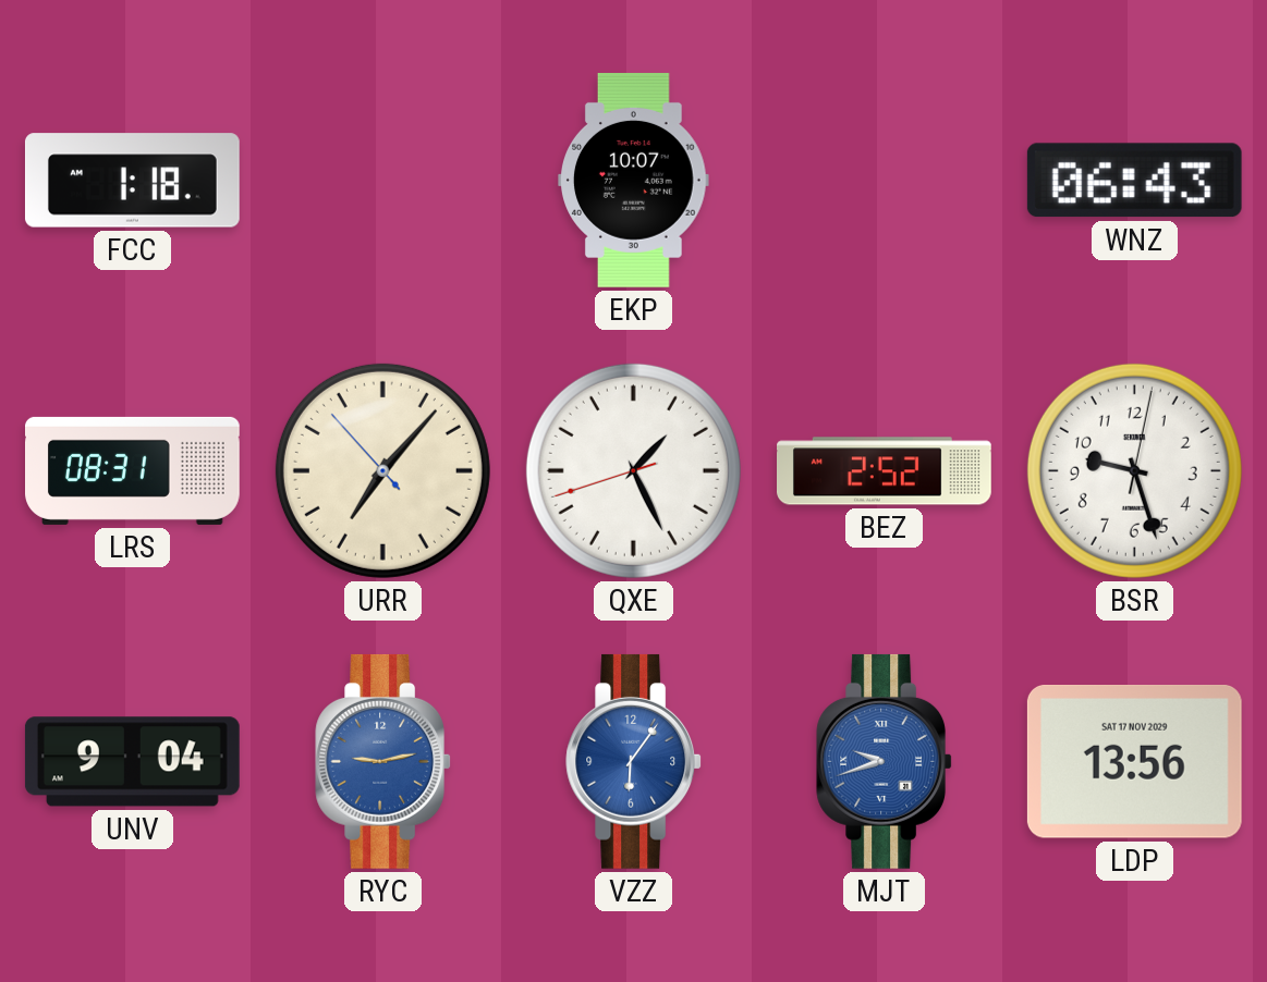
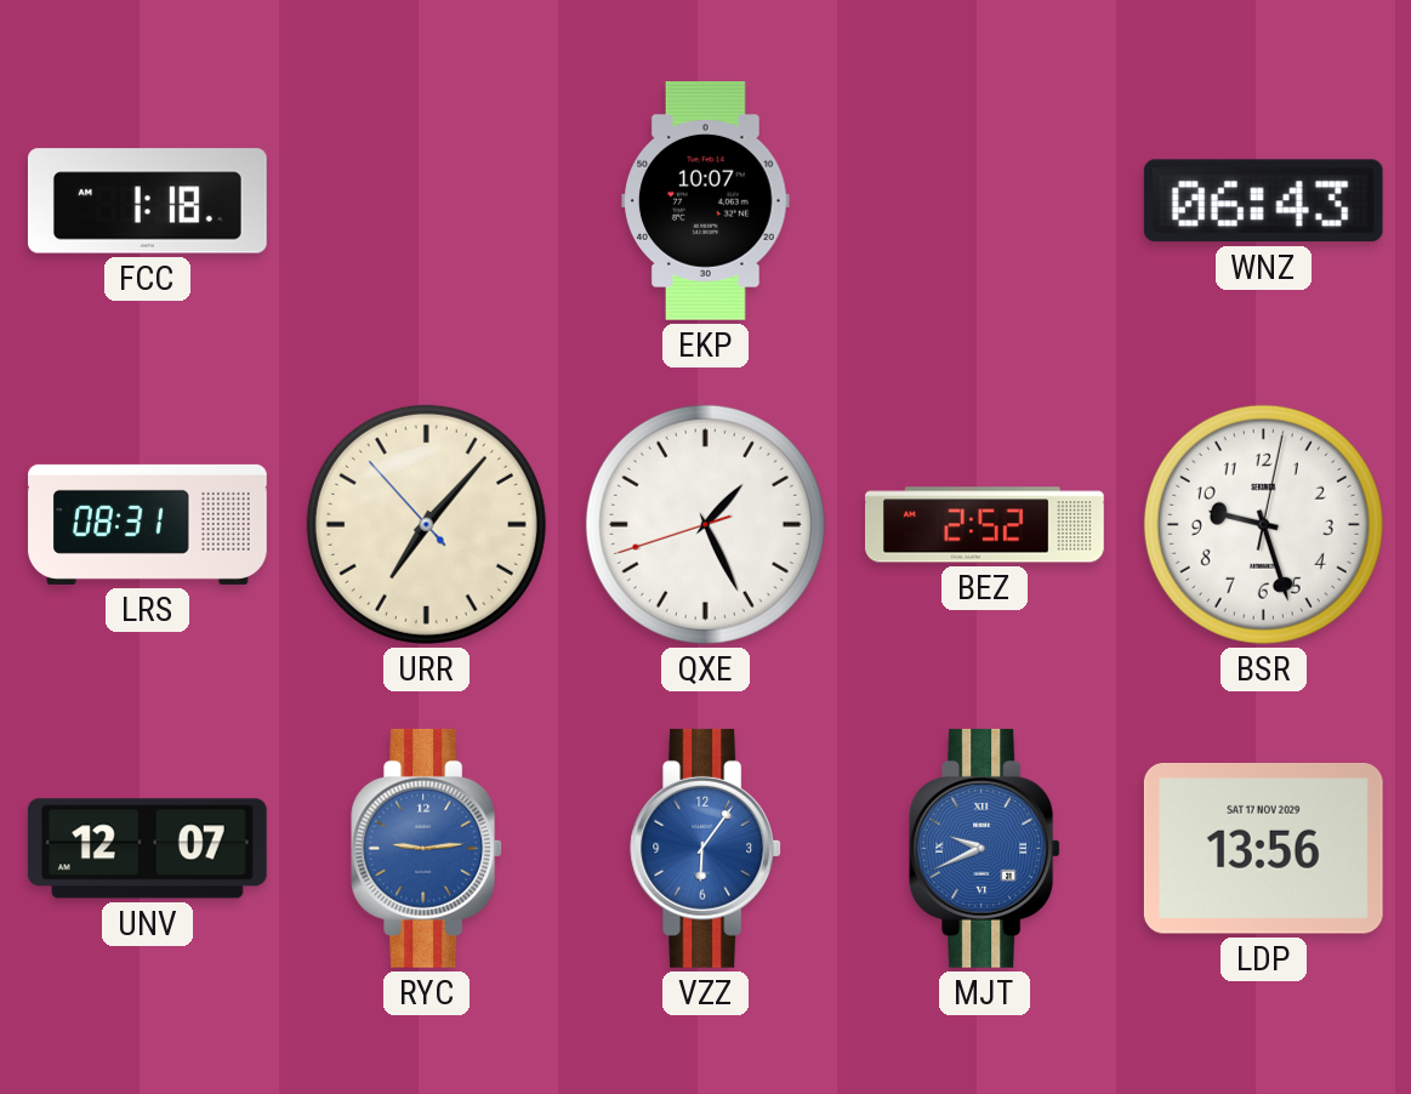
UNV: 9:04 -> 12:07 (147, 849)
RYC: 9:13 -> 9:14 (427, 848)
MJT: 9:42 -> 9:41 (985, 848)
